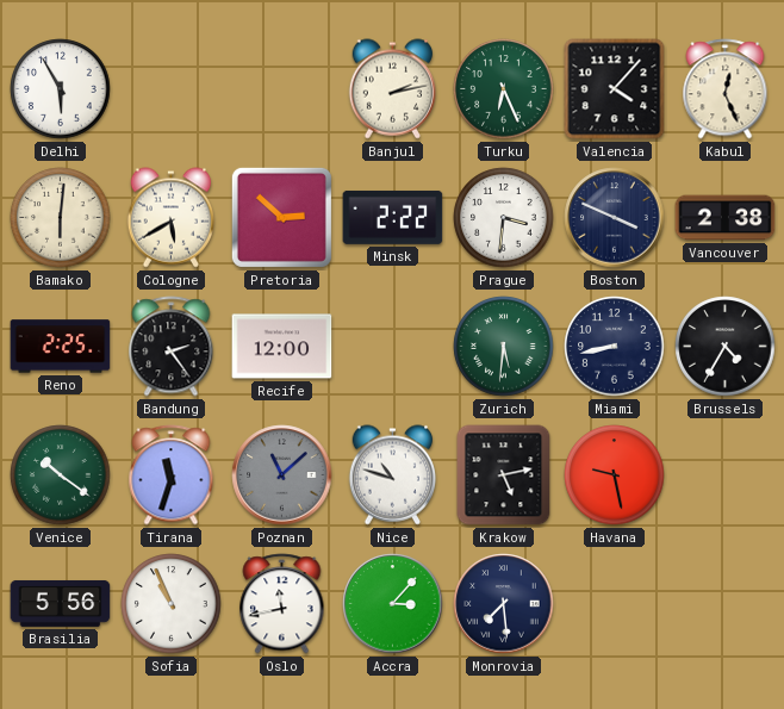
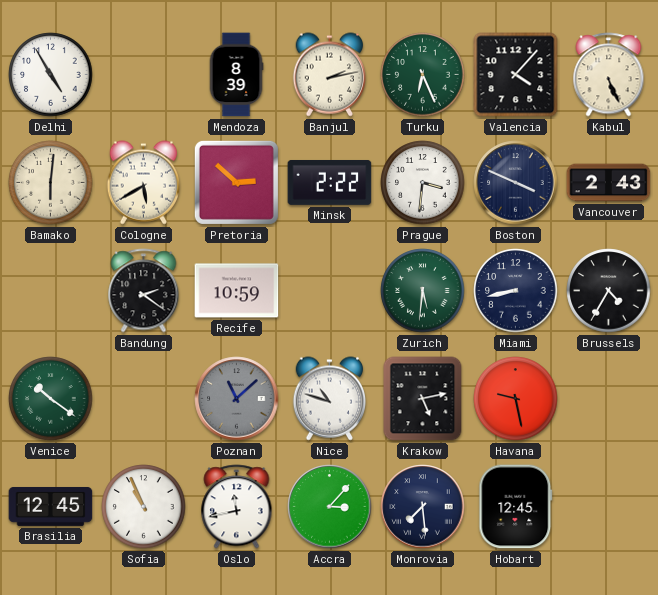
Delhi: 5:55 -> 4:55 (51, 75)
Mendoza: none -> 8:39 (236, 75)
Kabul: 12:26 -> 5:26 (609, 75)
Vancouver: 2:38 -> 2:43 (609, 183)
Reno: 2:25 -> none (61, 347)
Bandung: 2:24 -> 2:21 (144, 291)
Recife: 12:00 -> 10:59 (237, 291)
Tirana: 11:33 -> none (172, 475)
Brasilia: 5:56 -> 12:45 (51, 506)
Hobart: none -> 12:45 (516, 507)
